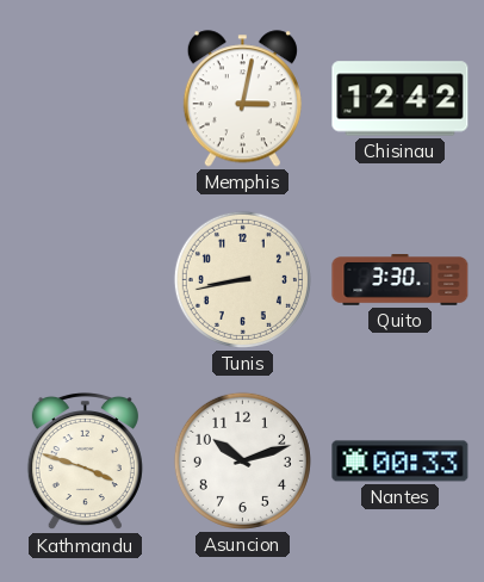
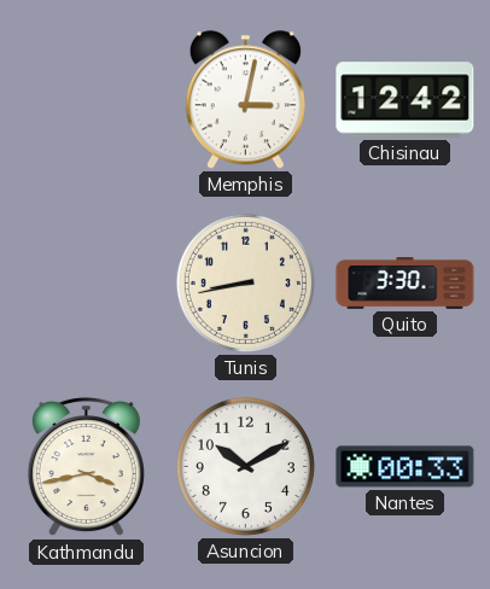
Kathmandu: 3:48 -> 3:43 (86, 467)
Asuncion: 10:12 -> 10:10 (245, 466)
